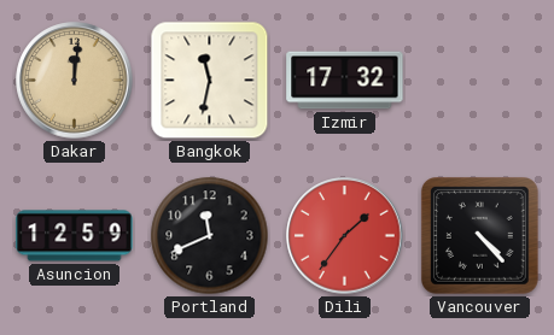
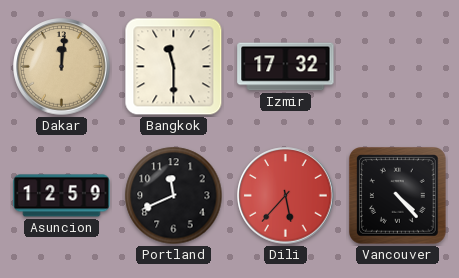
Bangkok: 11:32 -> 11:30 (174, 67)
Dili: 1:36 -> 5:37 (286, 196)
